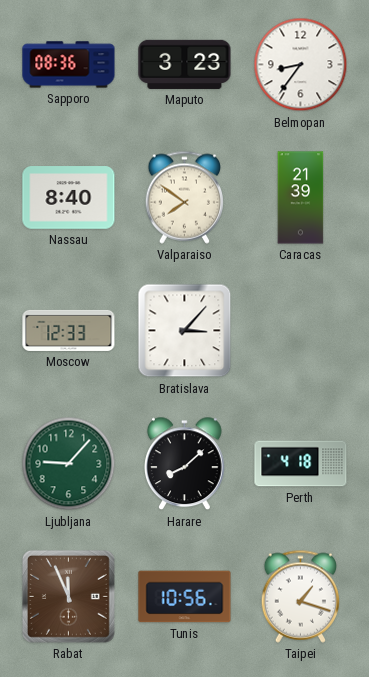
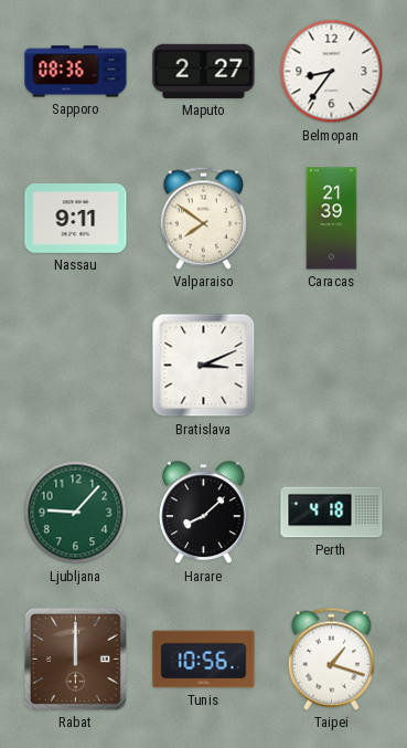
Maputo: 3:23 -> 2:27 (204, 71)
Nassau: 8:40 -> 9:11 (76, 219)
Moscow: 12:33 -> none (69, 330)
Bratislava: 3:07 -> 3:11 (204, 366)
Rabat: 11:56 -> 12:00 (75, 659)
